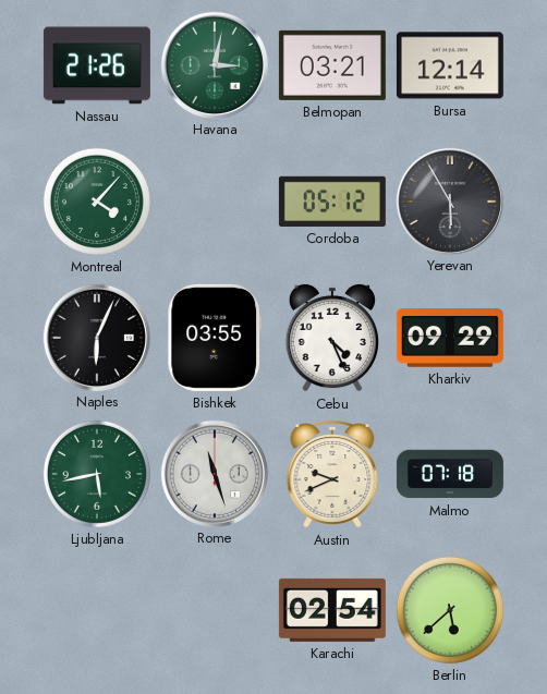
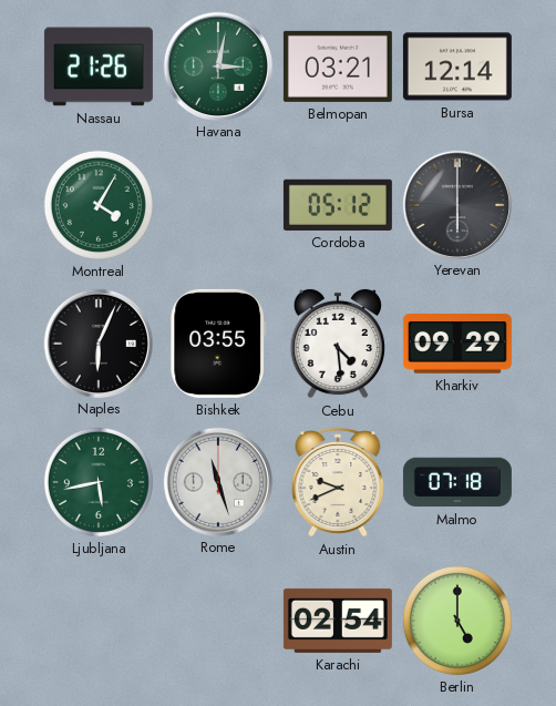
Montreal: 4:07 -> 4:05 (99, 205)
Yerevan: 5:55 -> 6:00 (456, 204)
Cebu: 4:26 -> 4:29 (338, 344)
Berlin: 5:38 -> 5:00 (457, 621)
